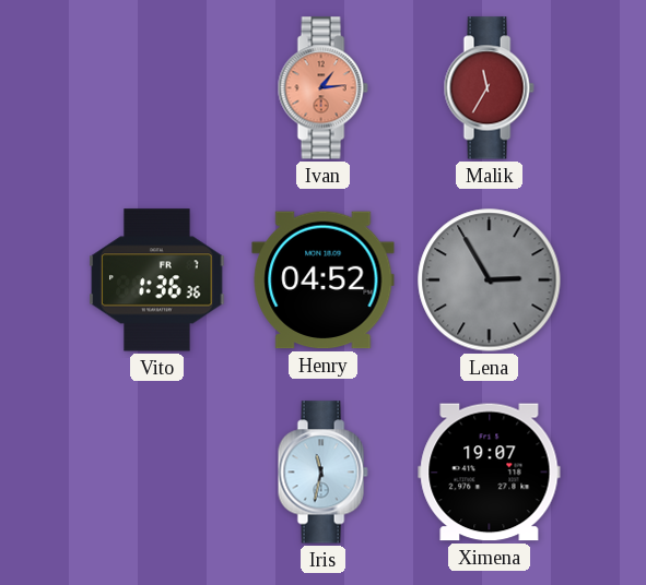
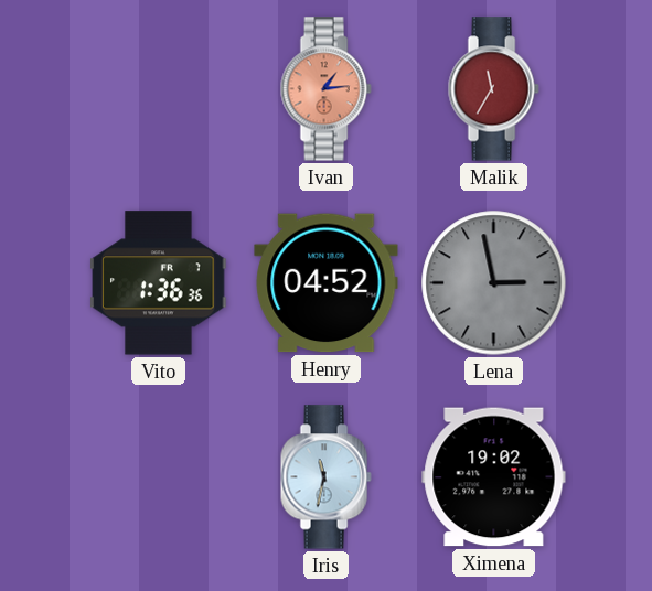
Lena: 2:55 -> 2:58 (494, 283)
Ximena: 19:07 -> 19:02 (494, 477)
